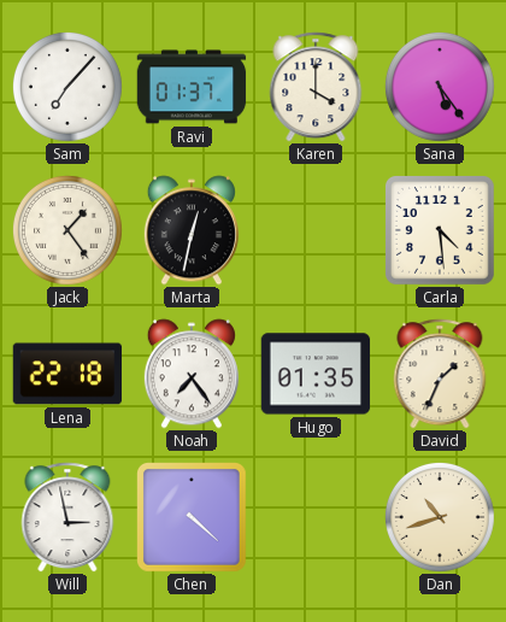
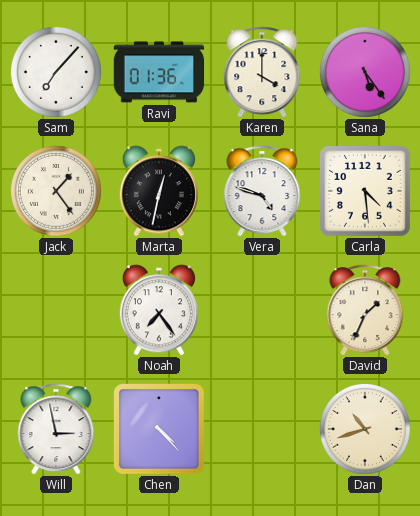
Ravi: 01:37 -> 01:36 (159, 72)
Vera: none -> 4:48 (262, 191)
Lena: 22:18 -> none (66, 374)
Hugo: 01:35 -> none (316, 374)
Chen: 4:22 -> 4:23 (160, 430)
